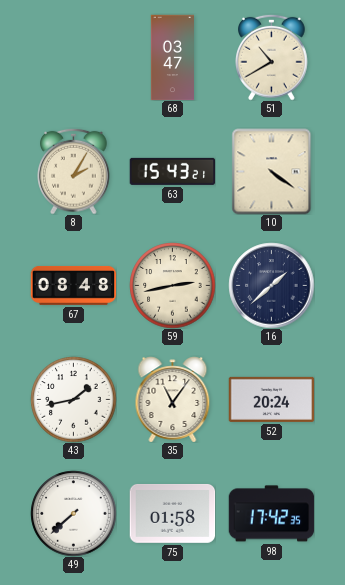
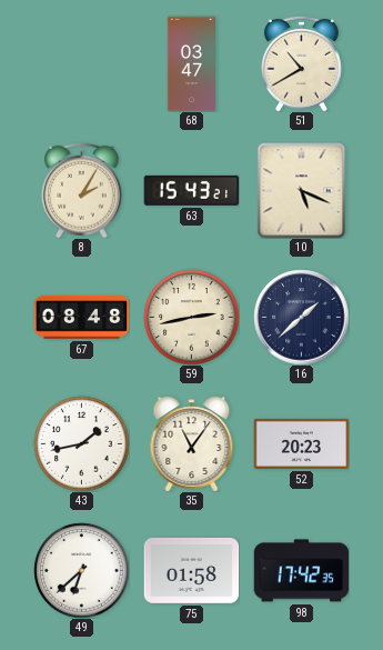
10: 4:21 -> 5:19 (302, 190)
52: 20:24 -> 20:23 (301, 443)
49: 7:38 -> 6:38 (81, 570)
